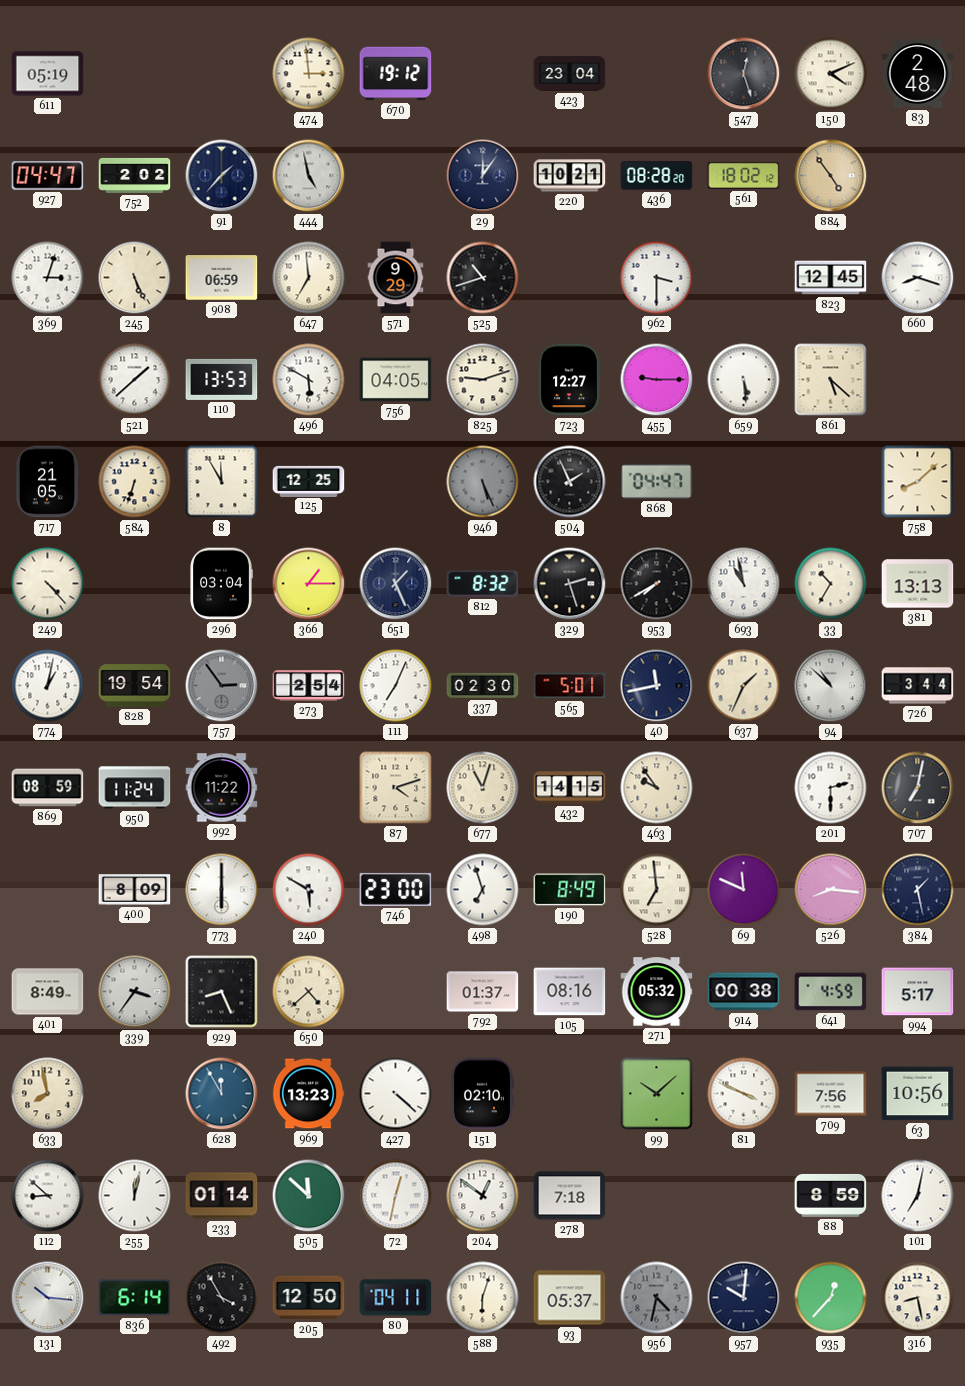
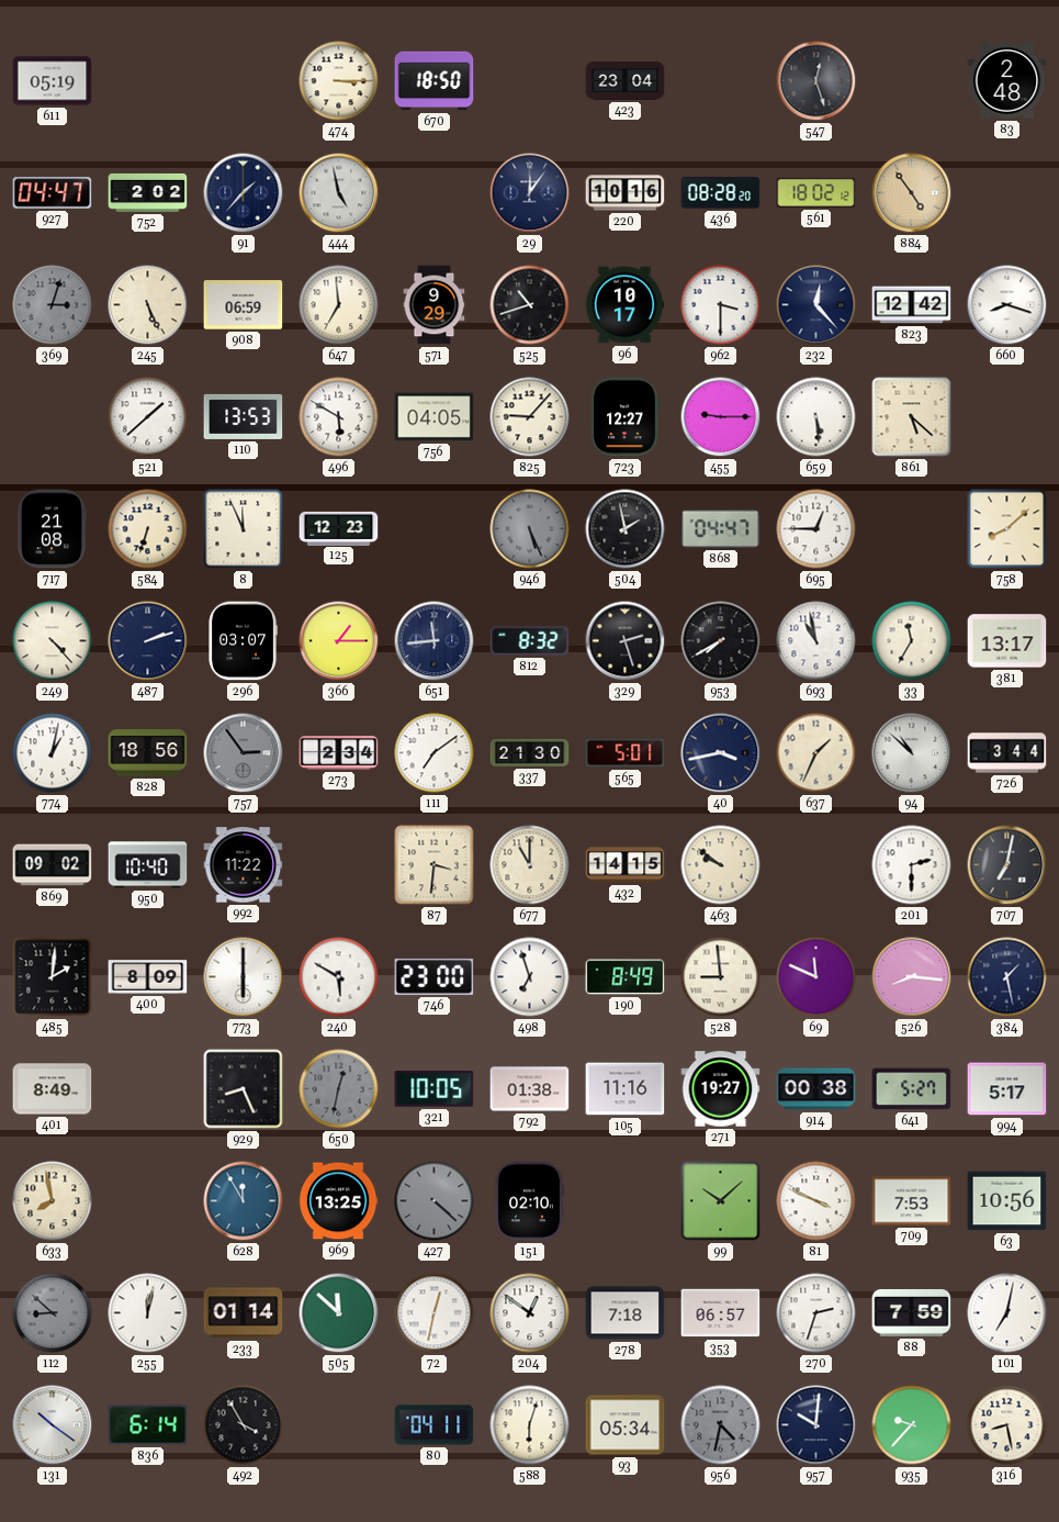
474: 2:59 -> 3:15 (339, 81)
670: 19:12 -> 18:50 (435, 81)
150: 4:11 -> none (831, 74)
220: 10:21 -> 10:16 (626, 193)
369 dial: white -> grey (53, 305)
96: none -> 10:17 (624, 305)
232: none -> 12:23 (816, 305)
823: 12:45 -> 12:42 (912, 305)
825: 9:12 -> 9:07 (530, 417)
717: 21:05 -> 21:08 (52, 529)
8: 11:55 -> 11:56 (244, 529)
125: 12:25 -> 12:23 (339, 528)
504: 1:56 -> 1:58 (626, 529)
695: none -> 12:45 (816, 529)
487: none -> 2:12 (148, 641)
296: 03:04 -> 03:07 (243, 641)
651: 1:26 -> 11:44 (435, 641)
33: 10:35 -> 11:35 (912, 641)
381: 13:13 -> 13:17 (1007, 641)
828: 19:54 -> 18:56 (148, 753)
273: 2:54 -> 2:34 (339, 753)
111: 7:04 -> 7:09 (435, 753)
337: 02:30 -> 21:30 (530, 752)
40: 11:43 -> 3:43 (721, 753)
869: 08:59 -> 09:02 (53, 865)
950: 11:24 -> 10:40 (148, 865)
87: 4:12 -> 3:31 (435, 865)
677: 11:03 -> 11:00 (530, 865)
463: 9:54 -> 9:51 (721, 865)
485: none -> 2:01 (53, 977)
528: 6:59 -> 8:59 (721, 977)
339: 3:36 -> none (135, 992)
650: 4:38 -> 12:32 (339, 1089)
650 dial: cream -> grey (339, 1089)
321: none -> 10:05 (435, 1089)
792: 01:37 -> 01:38 (530, 1089)
105: 08:16 -> 11:16 (626, 1089)
271: 05:32 -> 19:27 (721, 1089)
641: 4:59 -> 5:27 (912, 1089)
969: 13:23 -> 13:25 (338, 1201)
427 dial: white -> grey (435, 1201)
709: 7:56 -> 7:53 (912, 1201)
112 dial: white -> grey (53, 1313)
353: none -> 06:57 (721, 1313)
270: none -> 2:33 (816, 1313)
88: 8:59 -> 7:59 (912, 1312)
131: 10:16 -> 10:21 (53, 1425)
205: 12:50 -> none (309, 1298)
93: 05:37 -> 05:34 (626, 1425)
935: 12:37 -> 9:37 (912, 1425)
